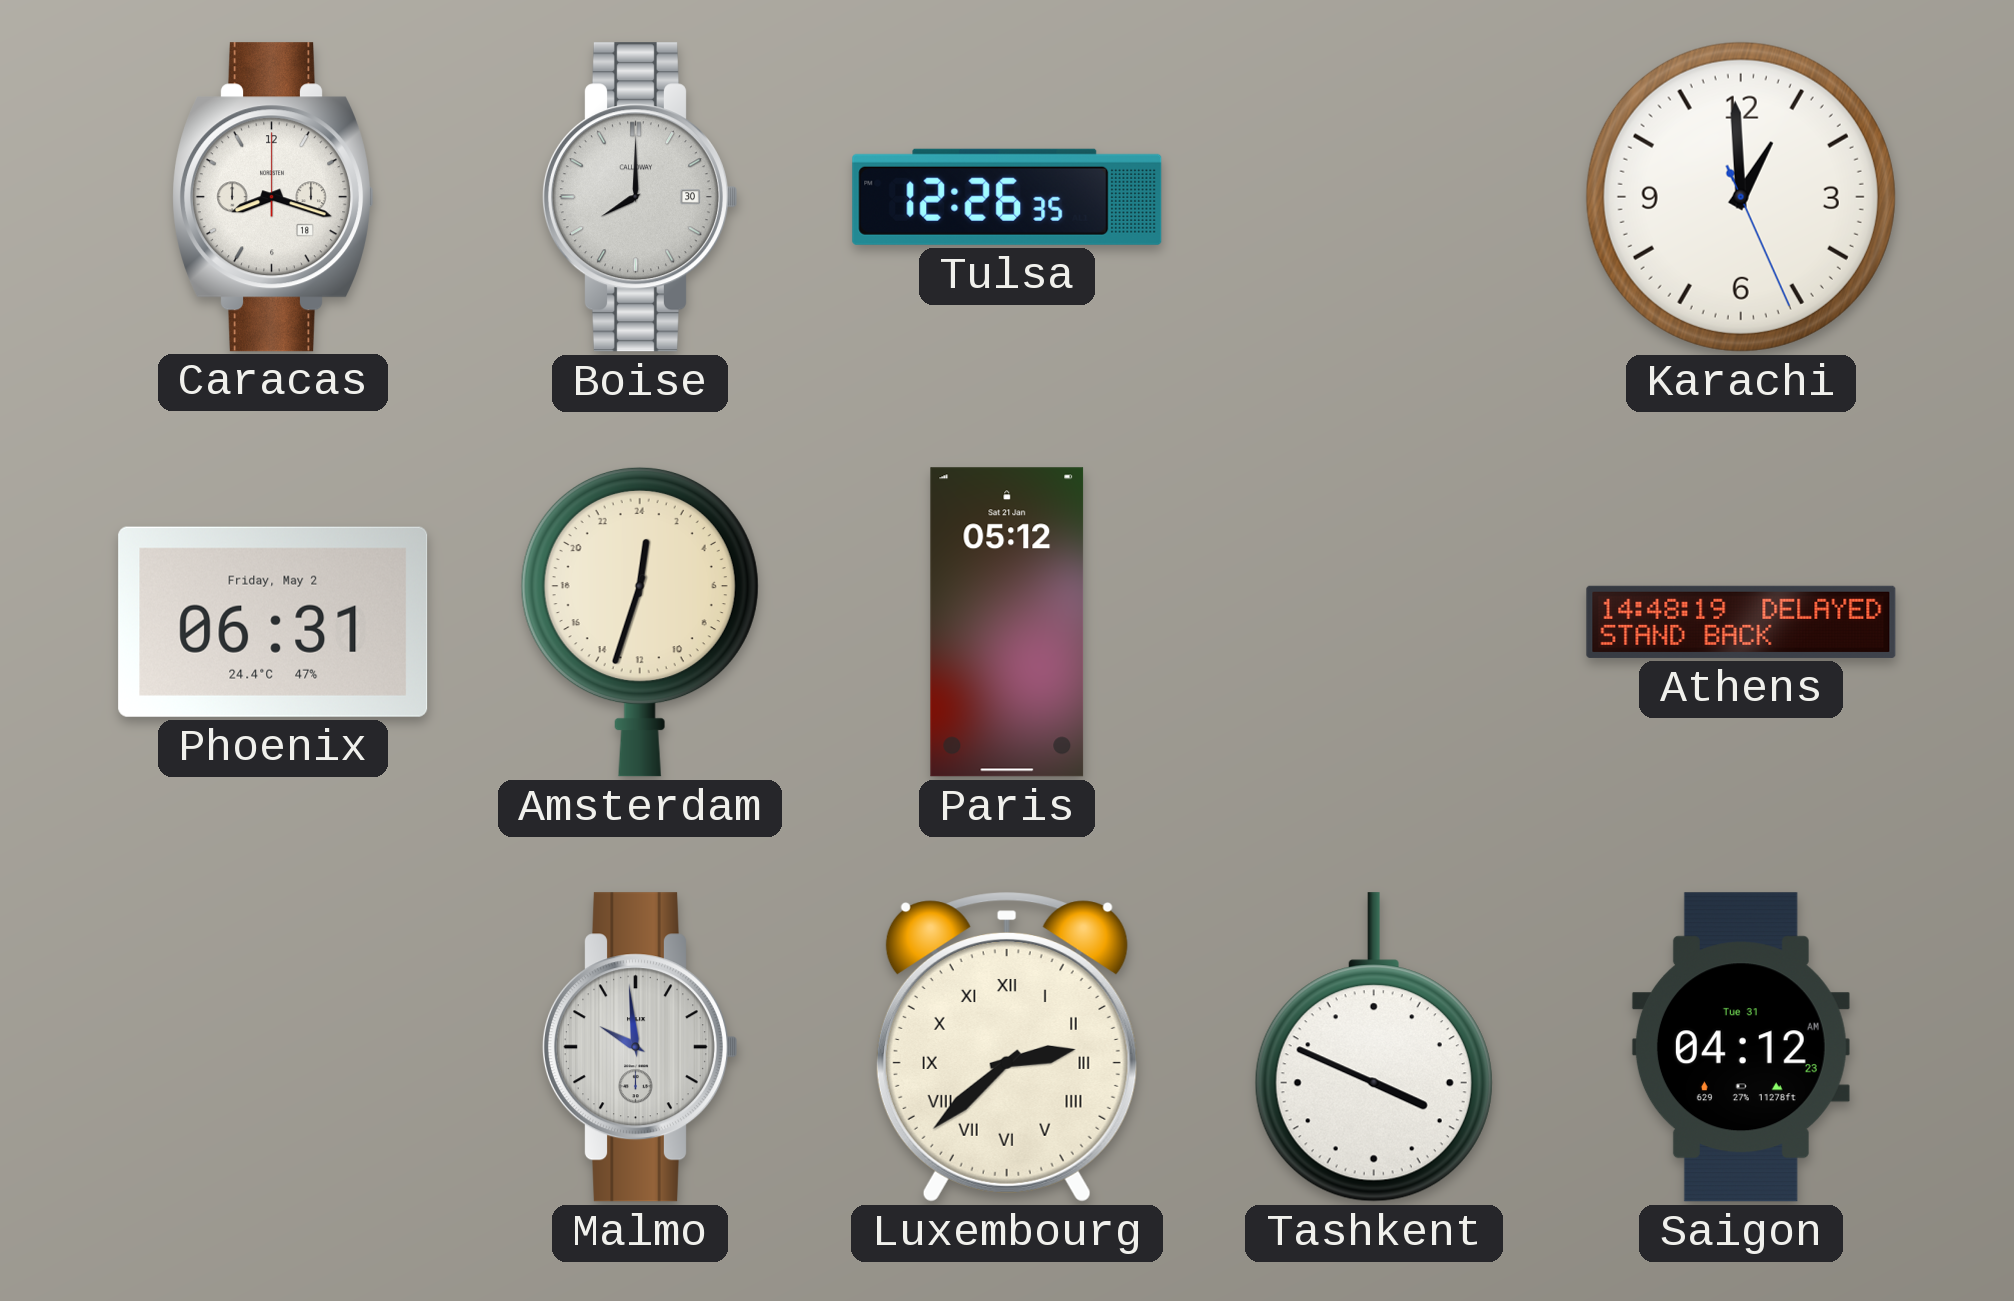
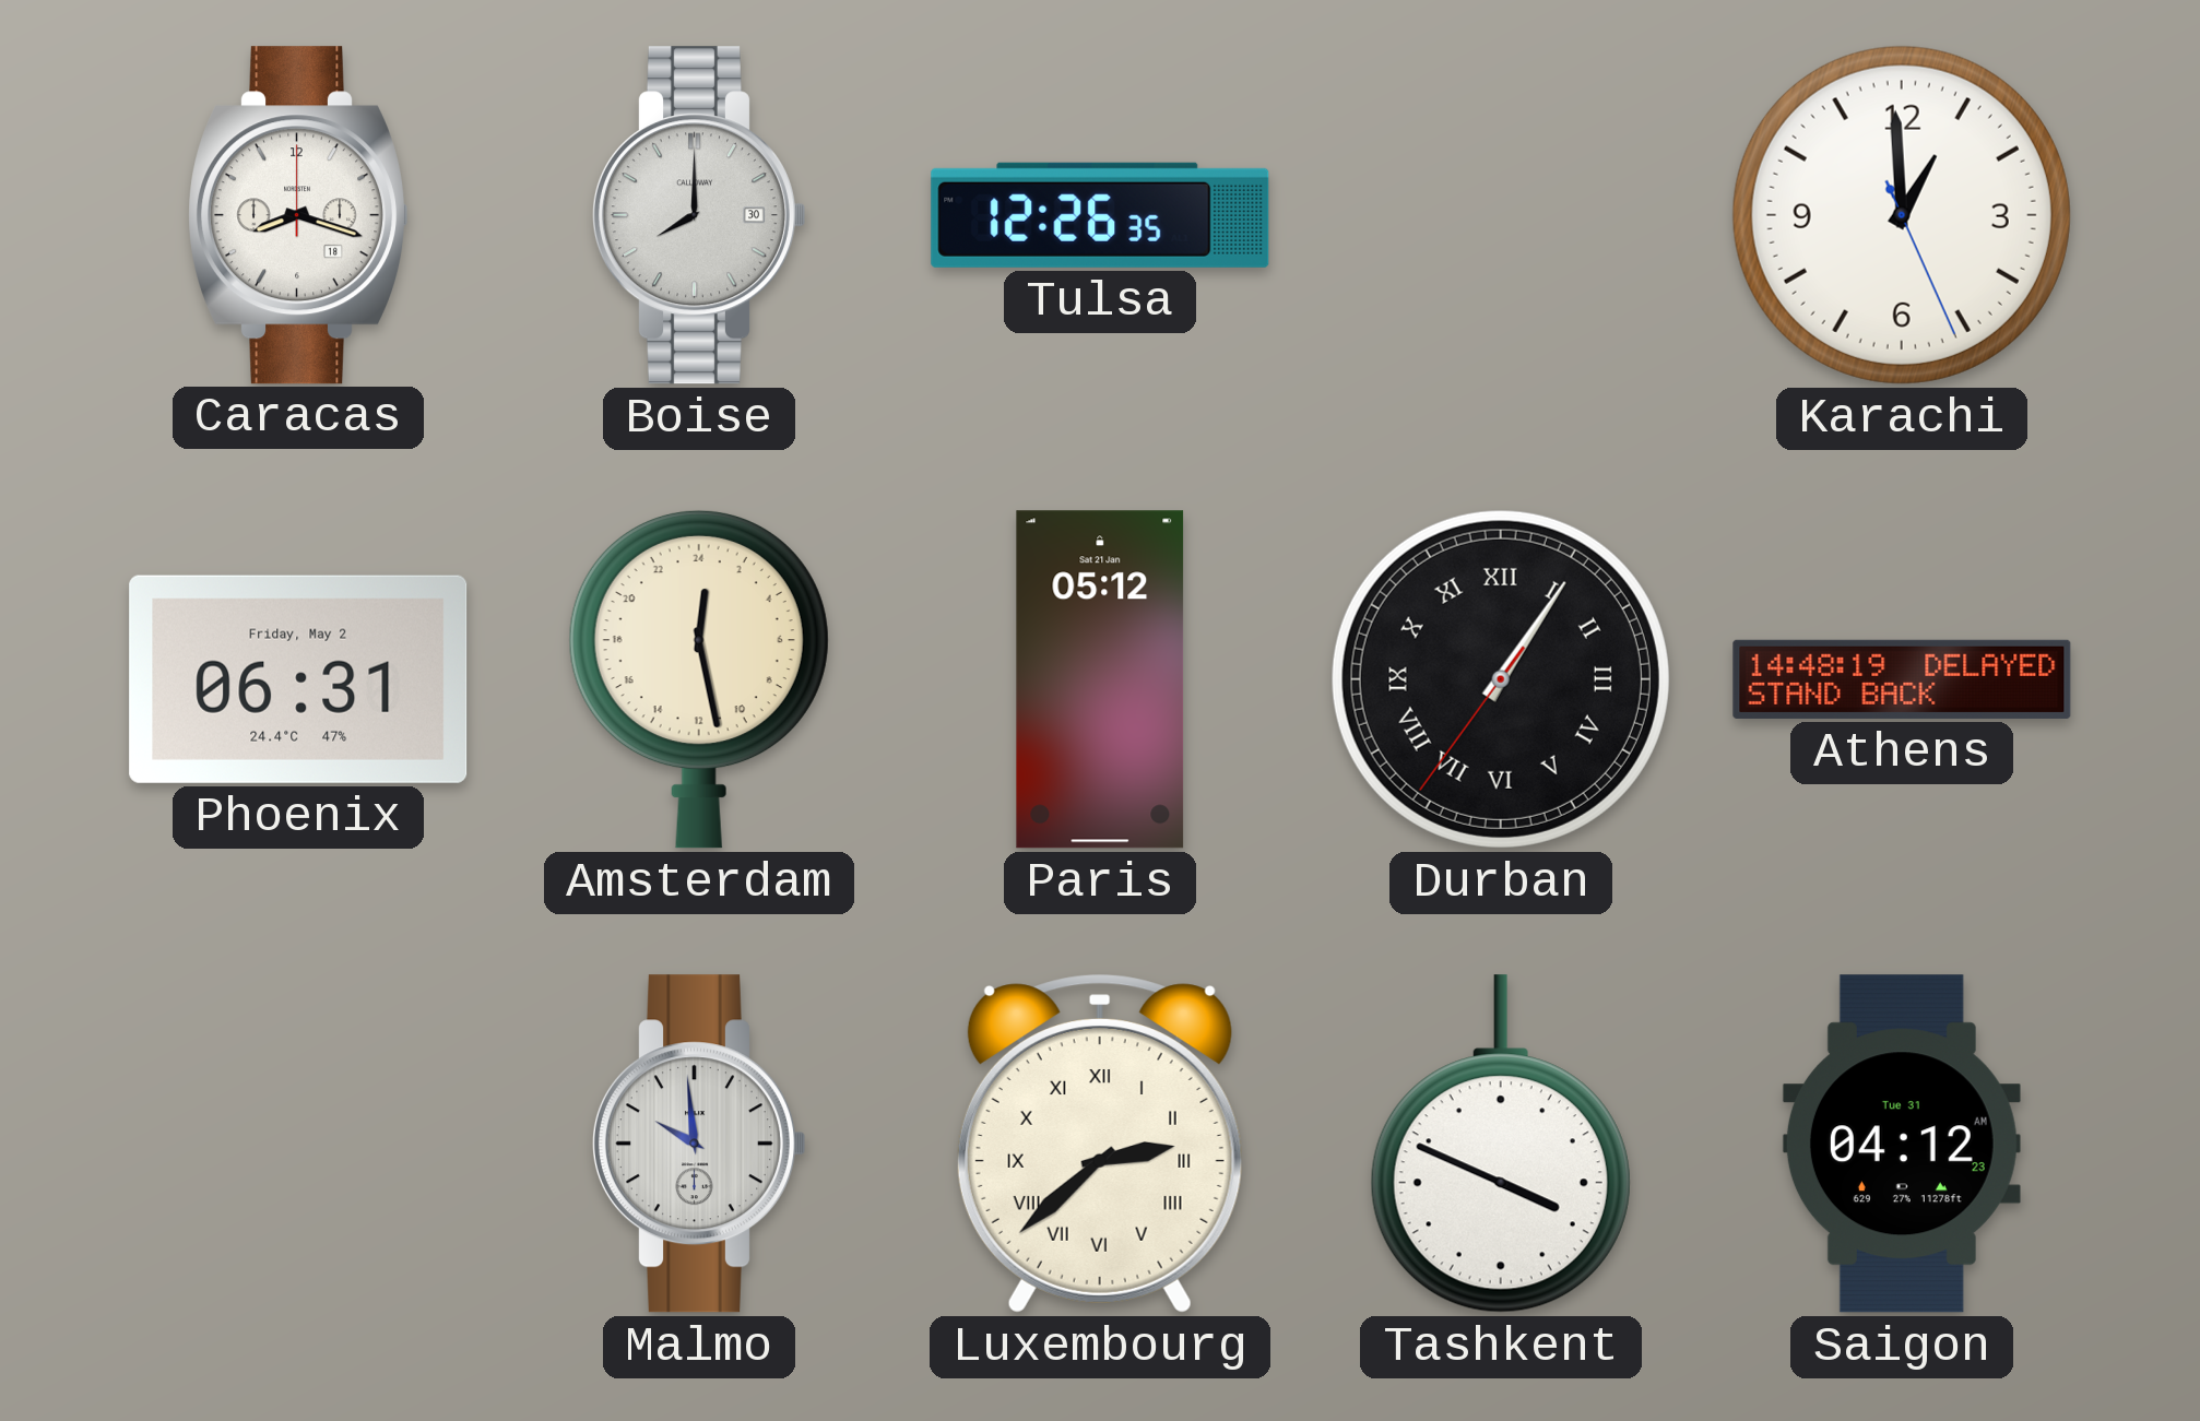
Amsterdam: 0:33 -> 0:28 (699, 679)
Durban: none -> 1:05 (1501, 679)
